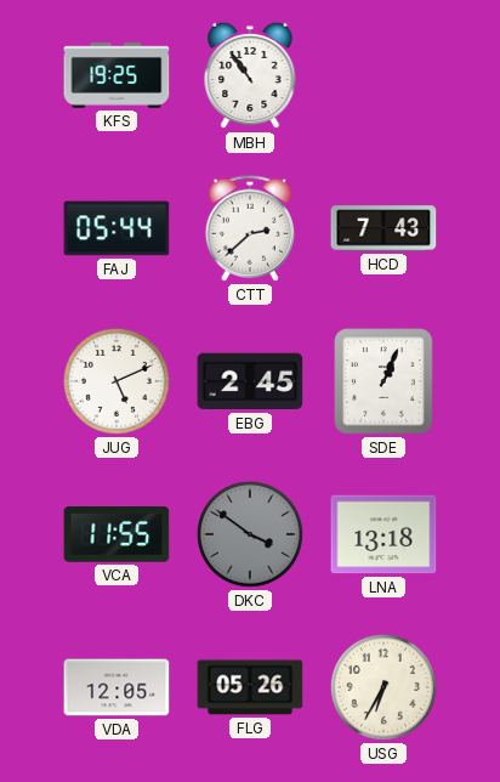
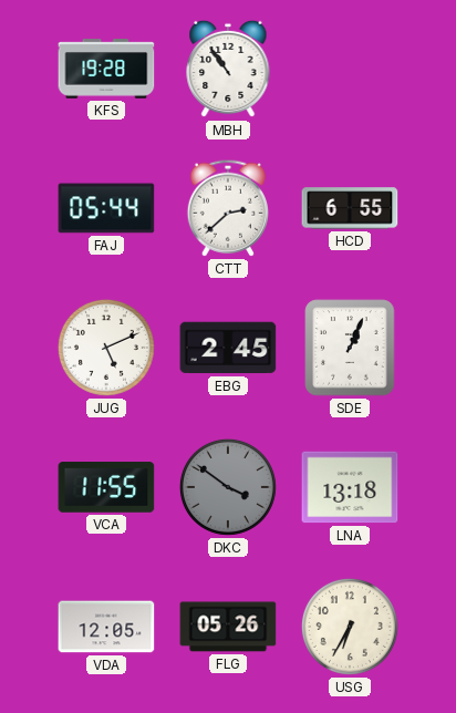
KFS: 19:25 -> 19:28 (106, 69)
HCD: 7:43 -> 6:55 (350, 208)
